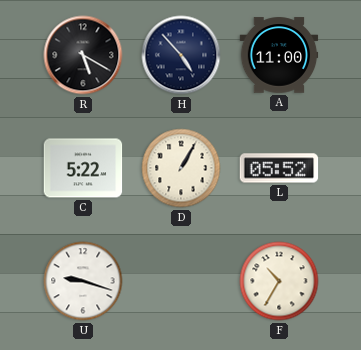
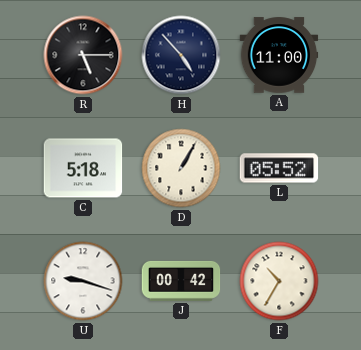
R: 5:20 -> 5:15 (83, 55)
C: 5:22 -> 5:18 (83, 168)
J: none -> 00:42 (181, 281)
